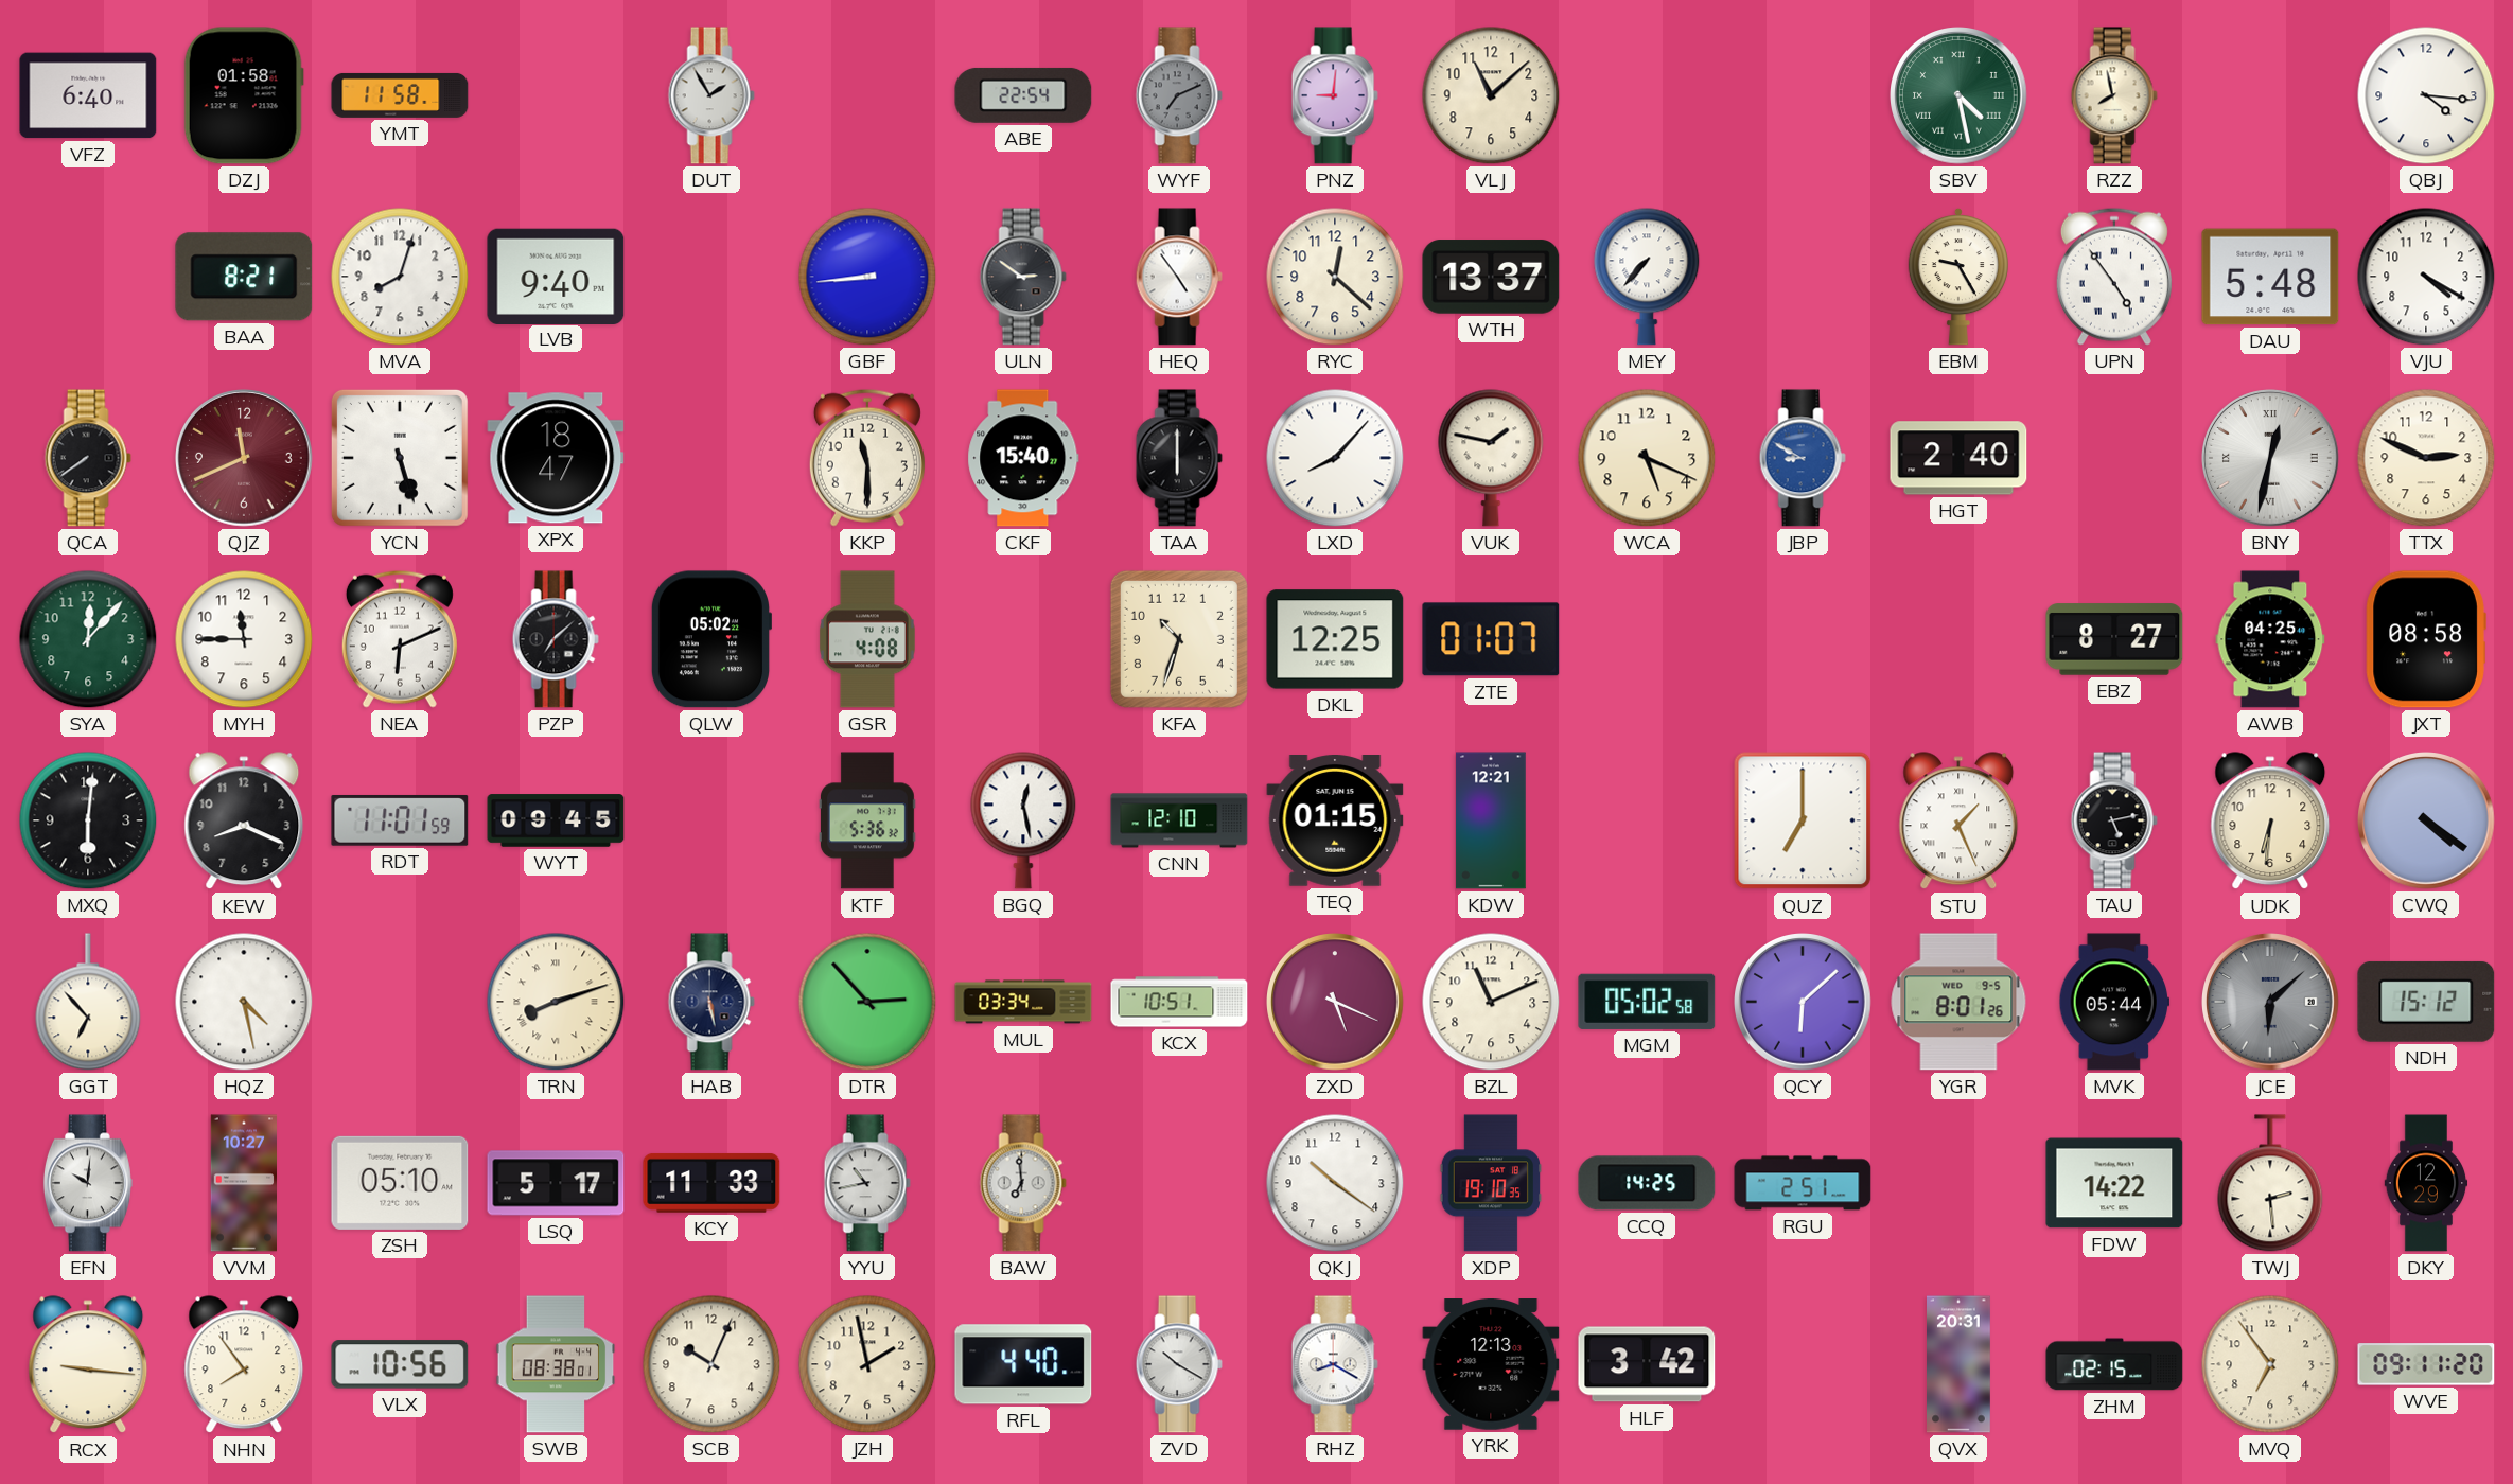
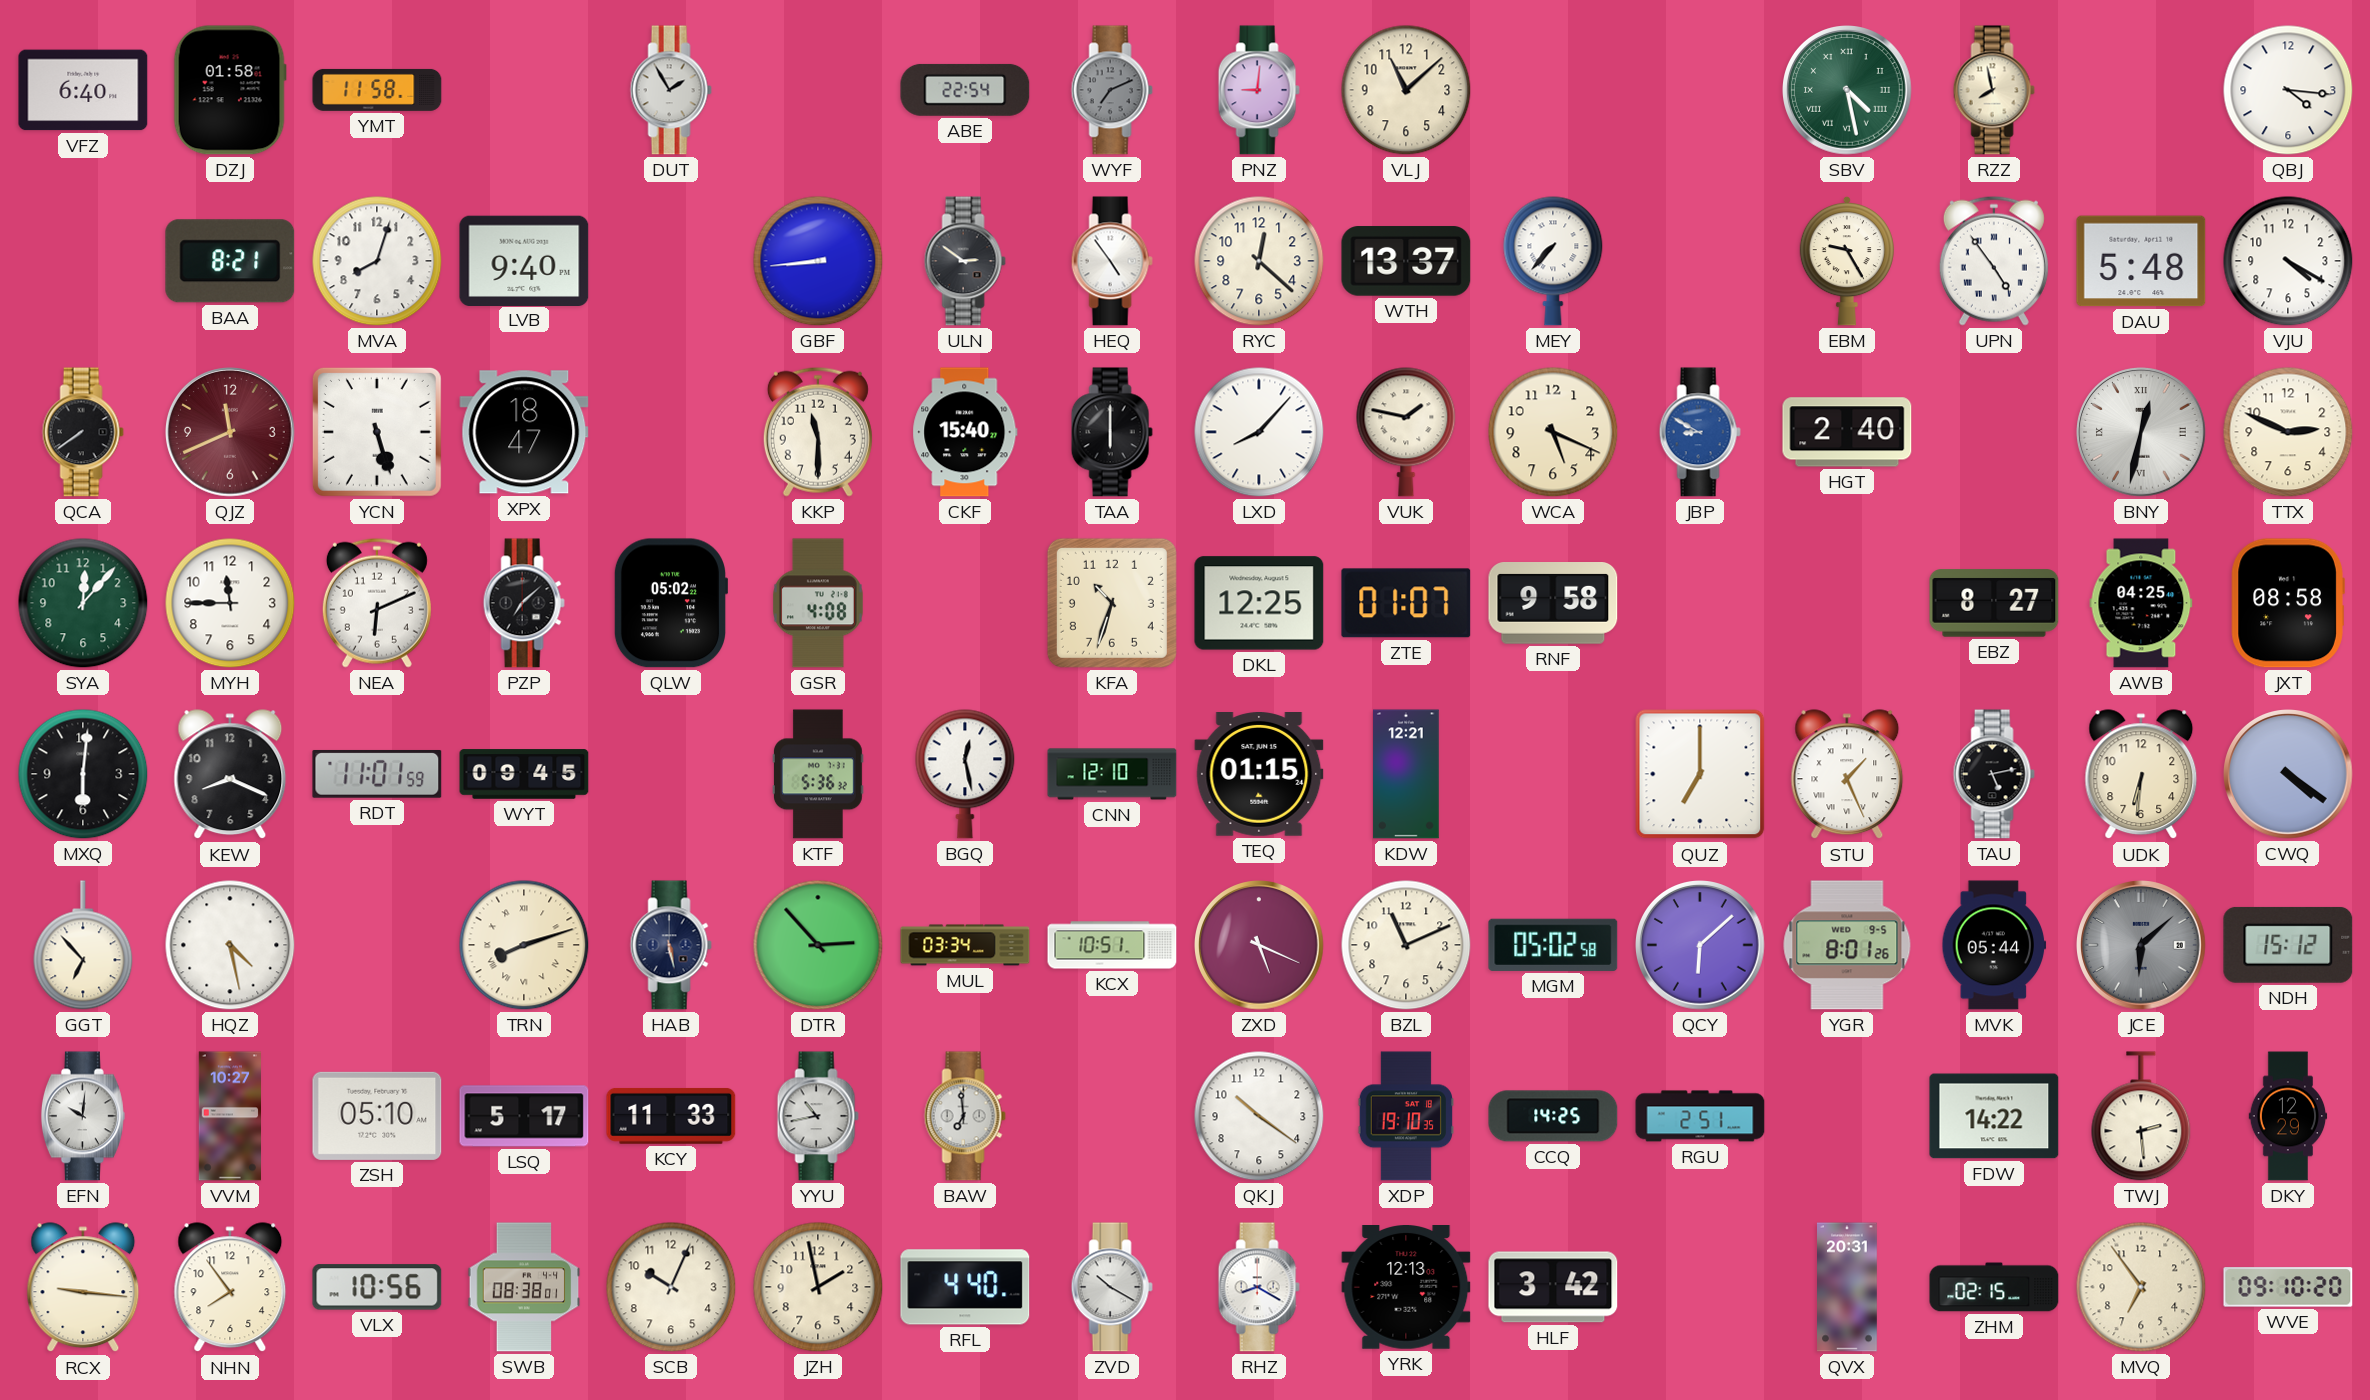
RNF: none -> 9:58 (1553, 603)
WVE: 09:11 -> 09:10 (2288, 1287)
